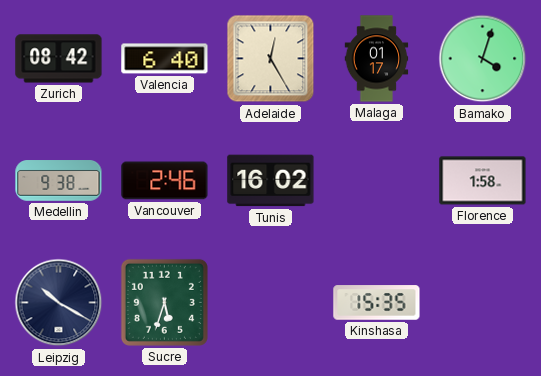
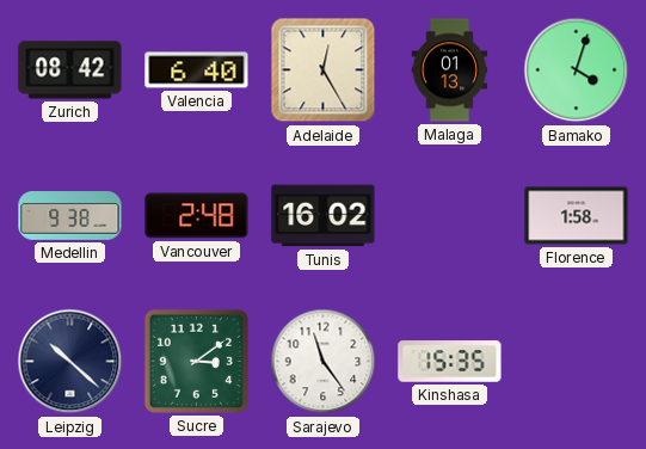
Malaga: 01:17 -> 01:13 (450, 70)
Vancouver: 2:46 -> 2:48 (197, 216)
Leipzig: 10:20 -> 10:22 (70, 362)
Sucre: 5:33 -> 3:09 (196, 361)
Sarajevo: none -> 11:24 (324, 362)
